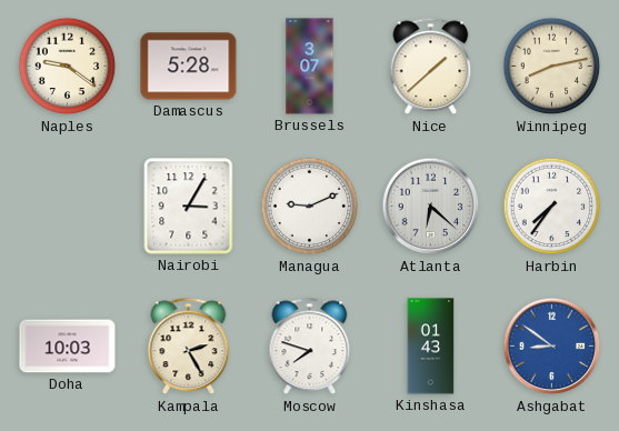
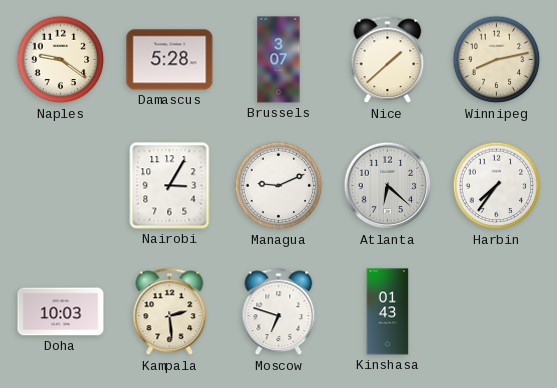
Kampala: 2:25 -> 2:29 (170, 312)
Moscow: 7:48 -> 6:48 (279, 312)
Ashgabat: 8:51 -> none (552, 347)
